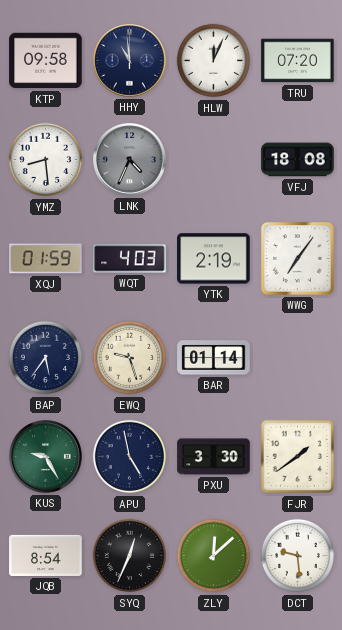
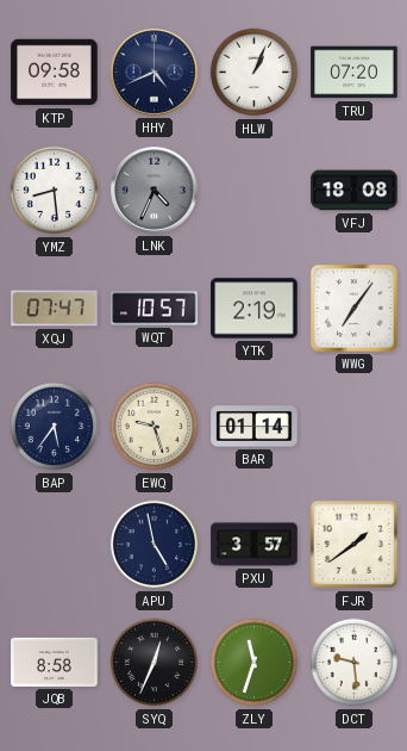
HHY: 10:59 -> 4:41 (155, 73)
HLW: 12:04 -> 1:04 (255, 73)
XQJ: 01:59 -> 07:47 (55, 309)
WQT: 4:03 -> 10:57 (155, 309)
KUS: 9:25 -> none (46, 457)
PXU: 3:30 -> 3:57 (255, 545)
JQB: 8:54 -> 8:58 (55, 662)
ZLY: 12:08 -> 11:33 (255, 663)
